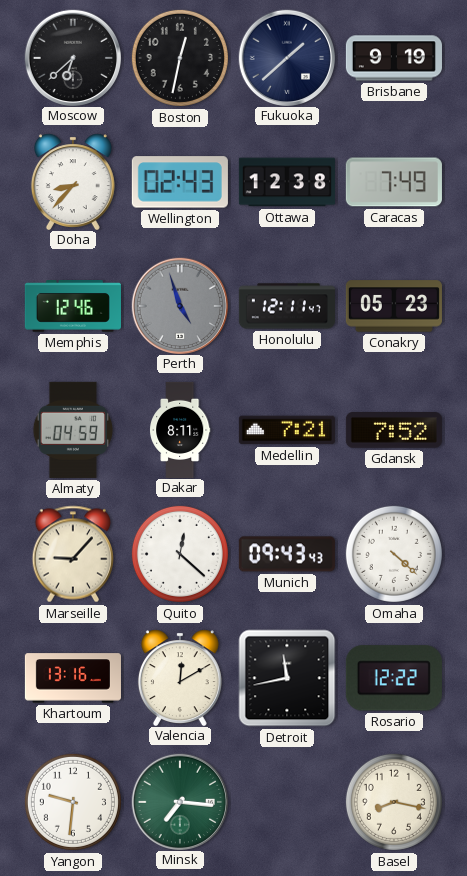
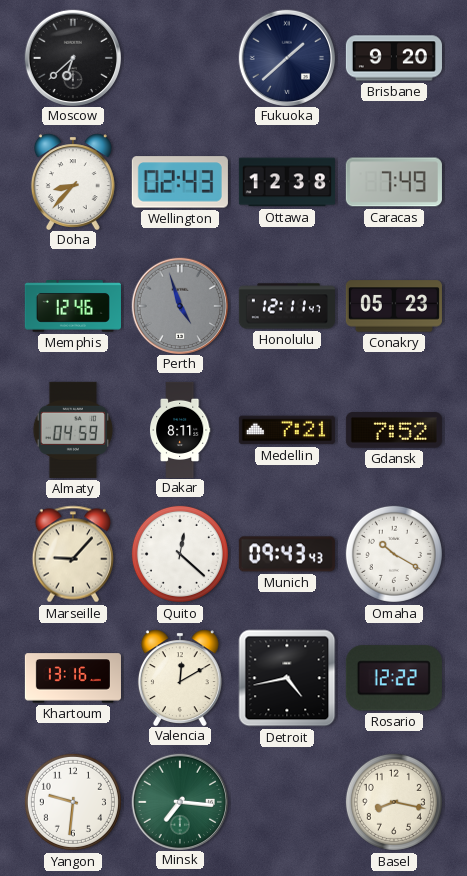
Boston: 12:32 -> none (180, 58)
Brisbane: 9:19 -> 9:20 (394, 58)
Omaha: 4:22 -> 10:20 (394, 554)
Detroit: 11:43 -> 4:43 (287, 678)
